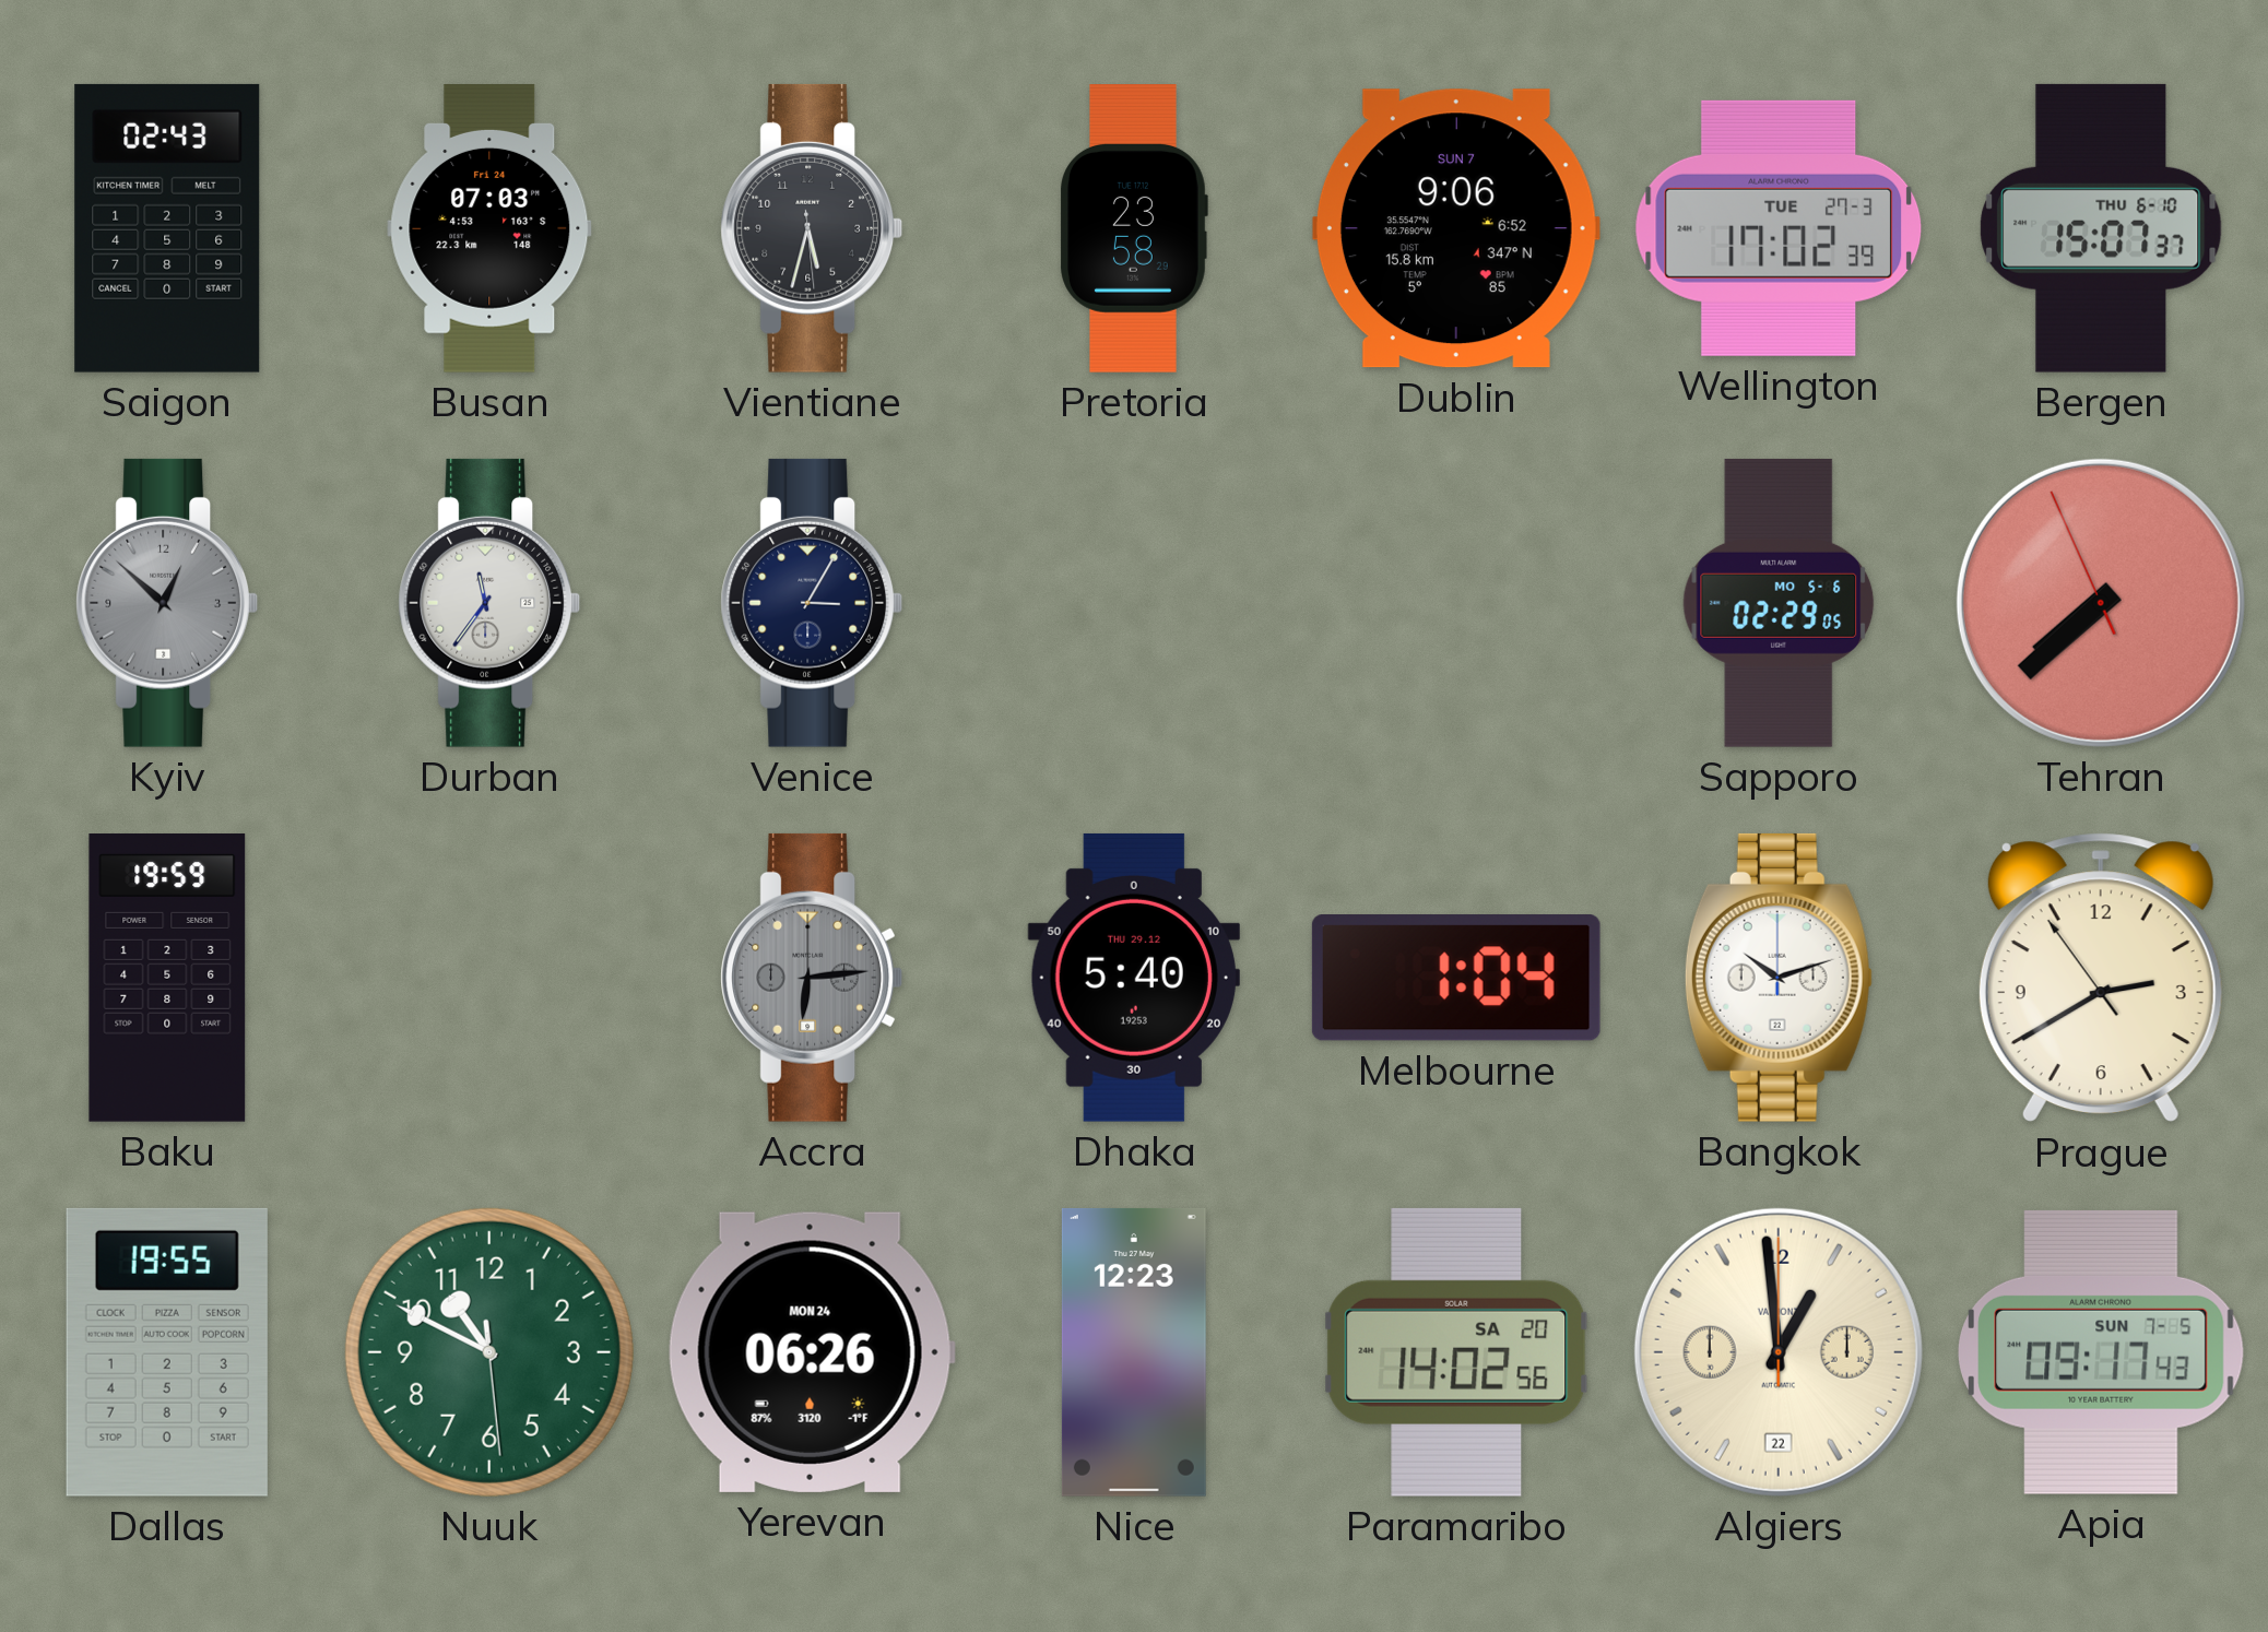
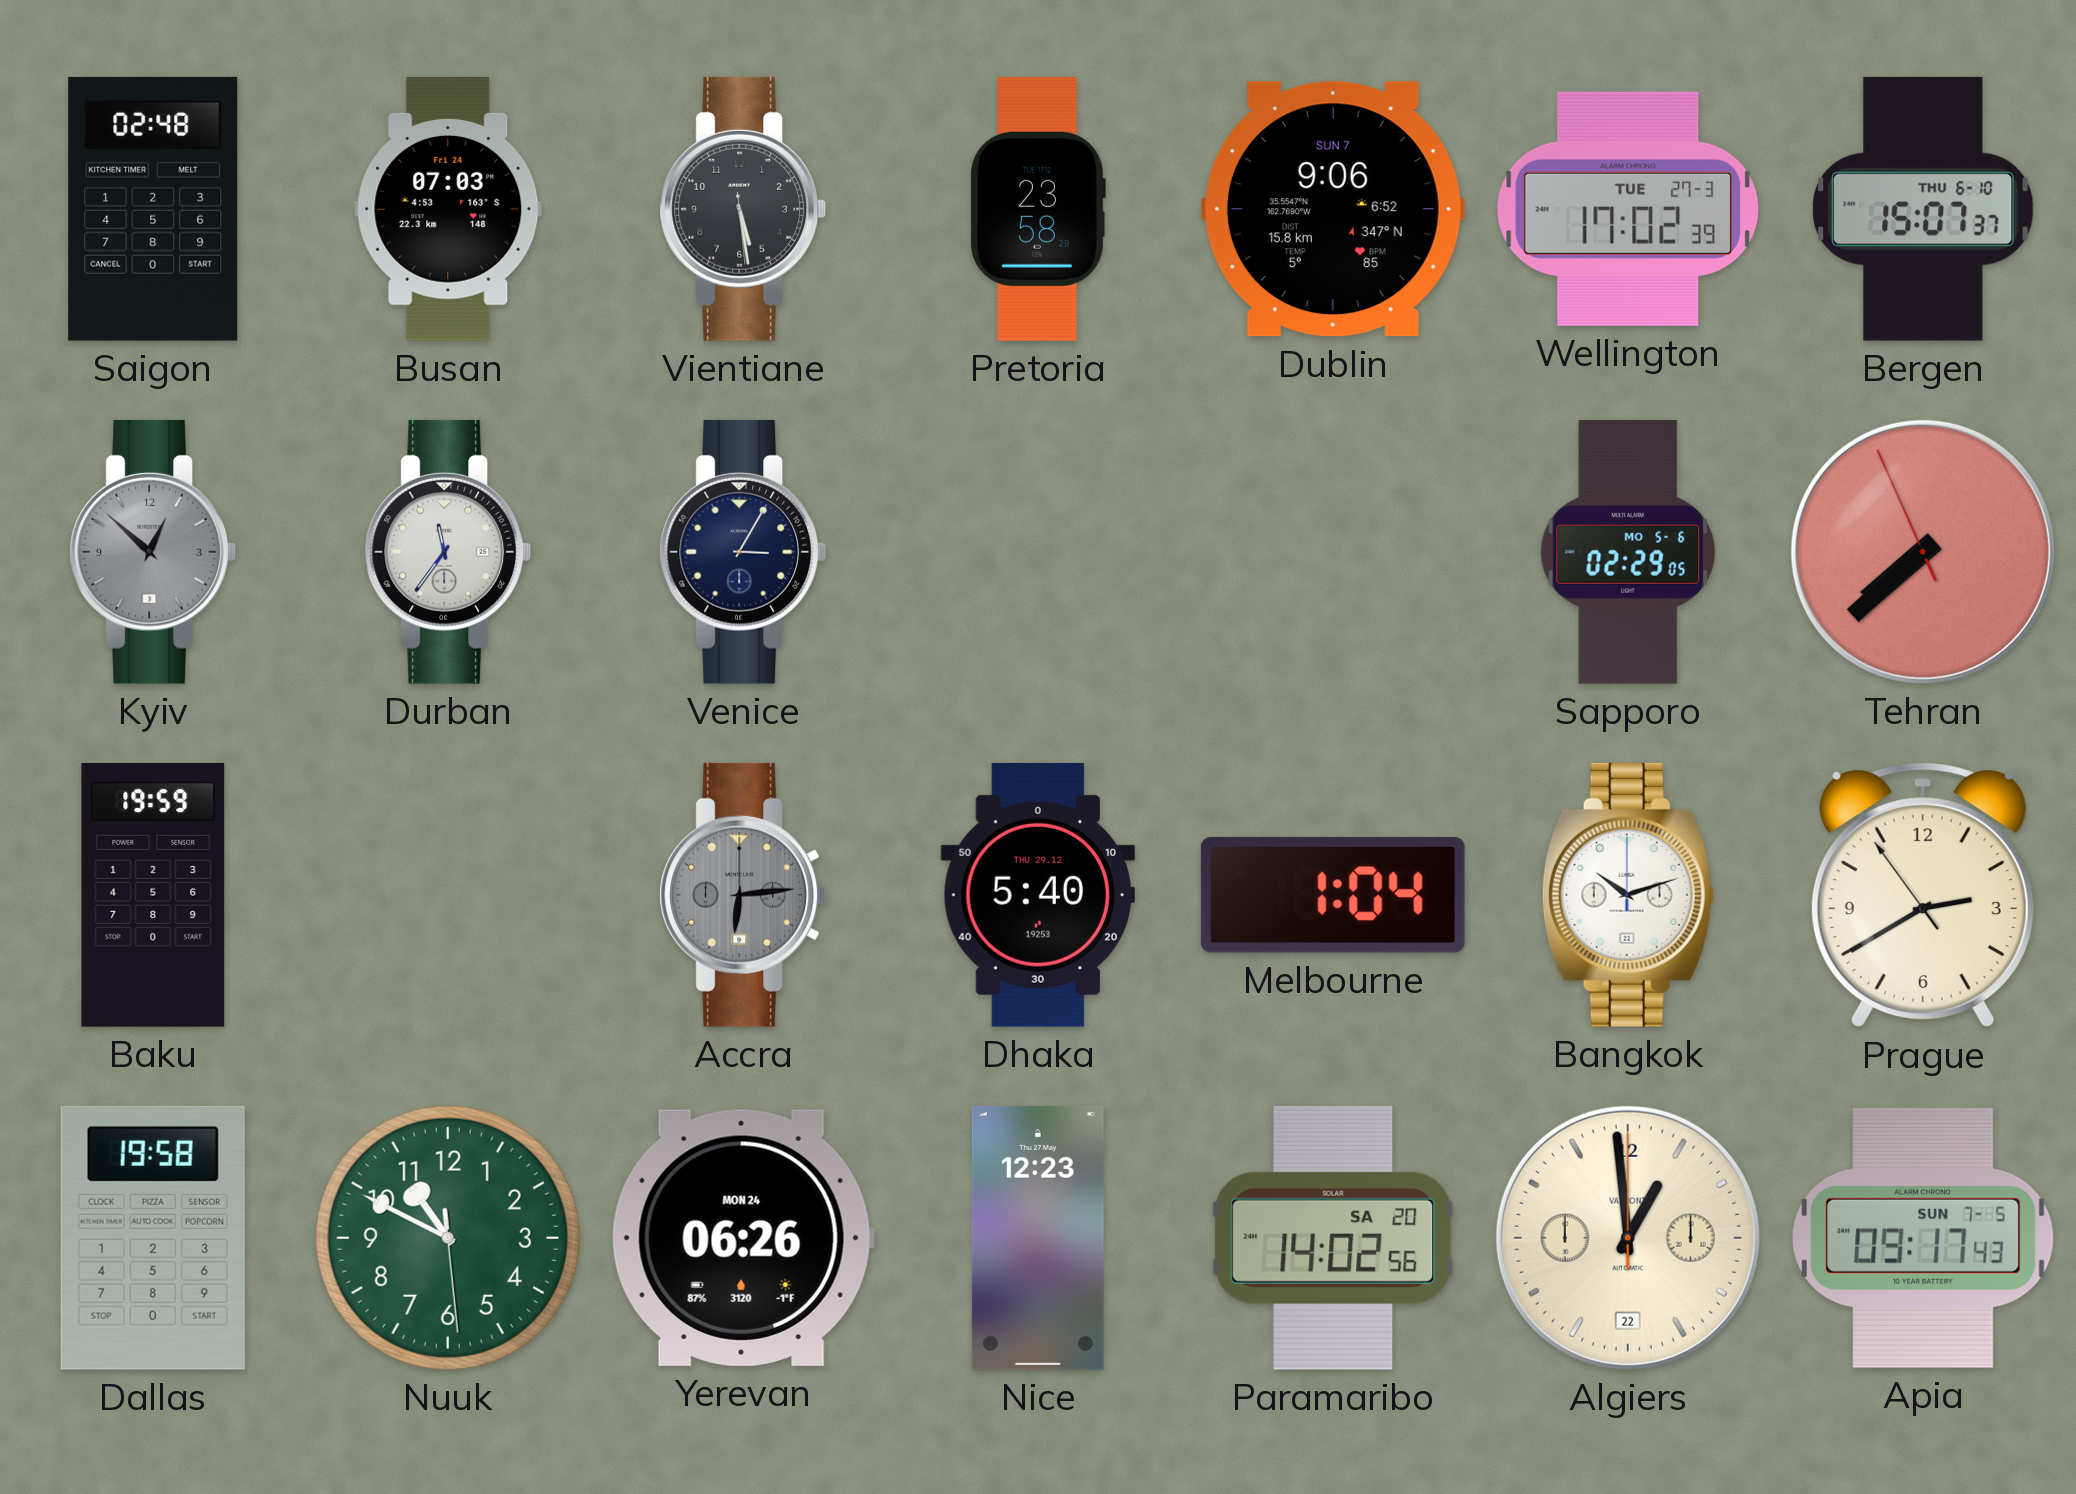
Saigon: 02:43 -> 02:48 (153, 209)
Vientiane: 5:32 -> 5:28 (743, 209)
Dallas: 19:55 -> 19:58 (153, 1238)
